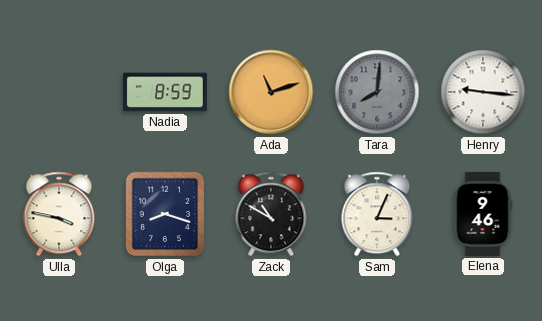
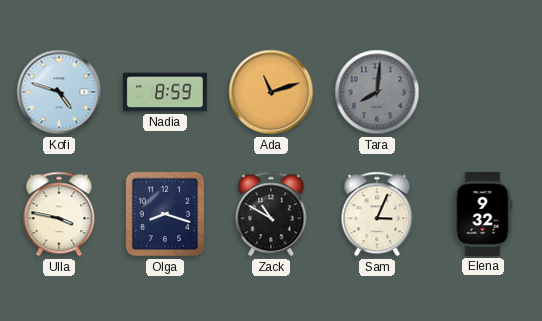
Kofi: none -> 4:48 (59, 92)
Henry: 9:16 -> none (483, 92)
Elena: 9:46 -> 9:32 (483, 214)
